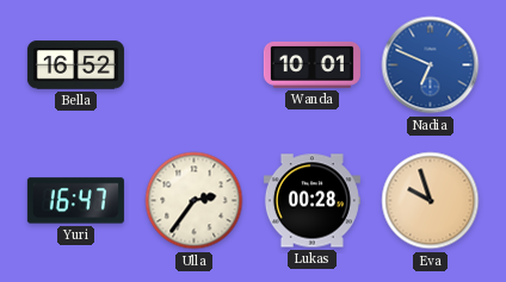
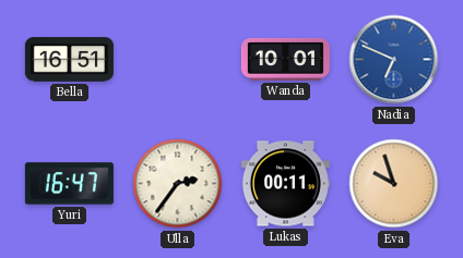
Bella: 16:52 -> 16:51 (69, 60)
Lukas: 00:28 -> 00:11 (285, 184)
